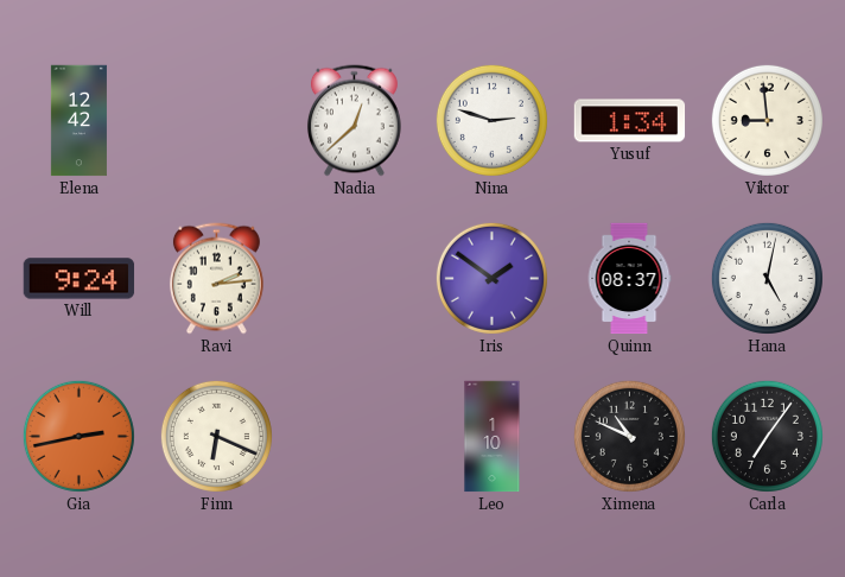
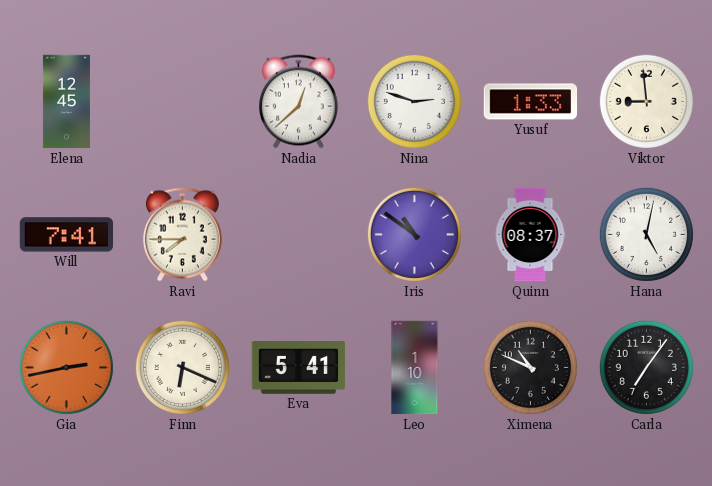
Elena: 12:42 -> 12:45 (66, 102)
Yusuf: 1:34 -> 1:33 (531, 102)
Will: 9:24 -> 7:41 (67, 235)
Ravi: 2:14 -> 7:45 (182, 235)
Iris: 1:51 -> 10:51 (414, 234)
Eva: none -> 5:41 (299, 368)
